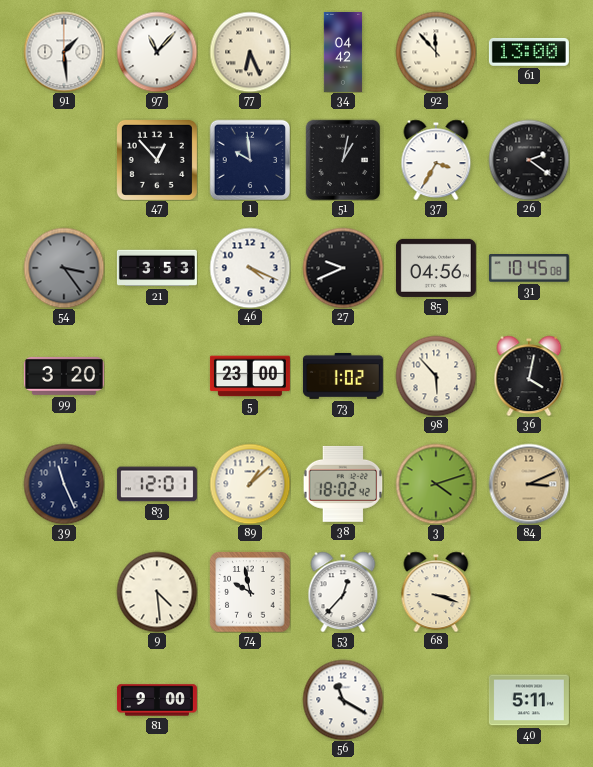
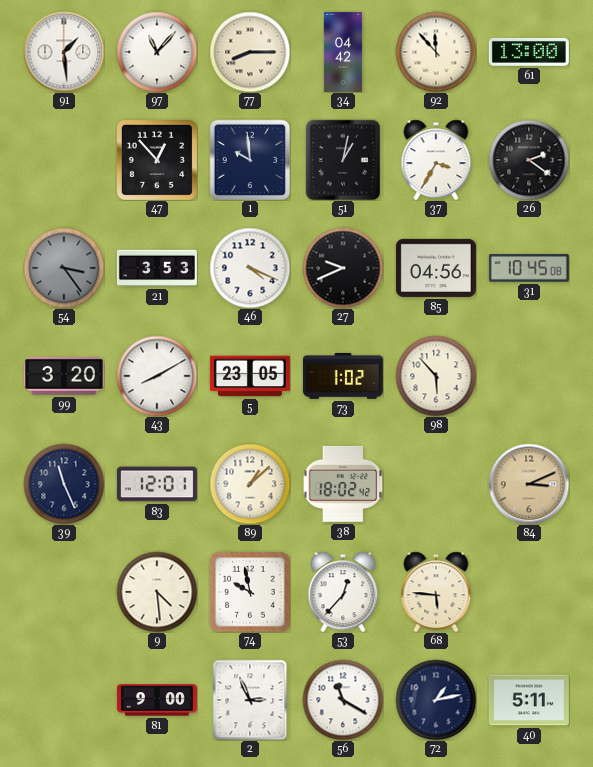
77: 6:26 -> 8:15 (250, 52)
43: none -> 8:10 (157, 376)
5: 23:00 -> 23:05 (250, 376)
36: 4:02 -> none (529, 376)
3: 4:12 -> none (436, 484)
68: 3:18 -> 5:46 (436, 592)
2: none -> 2:56 (250, 700)
72: none -> 1:13 (436, 700)
